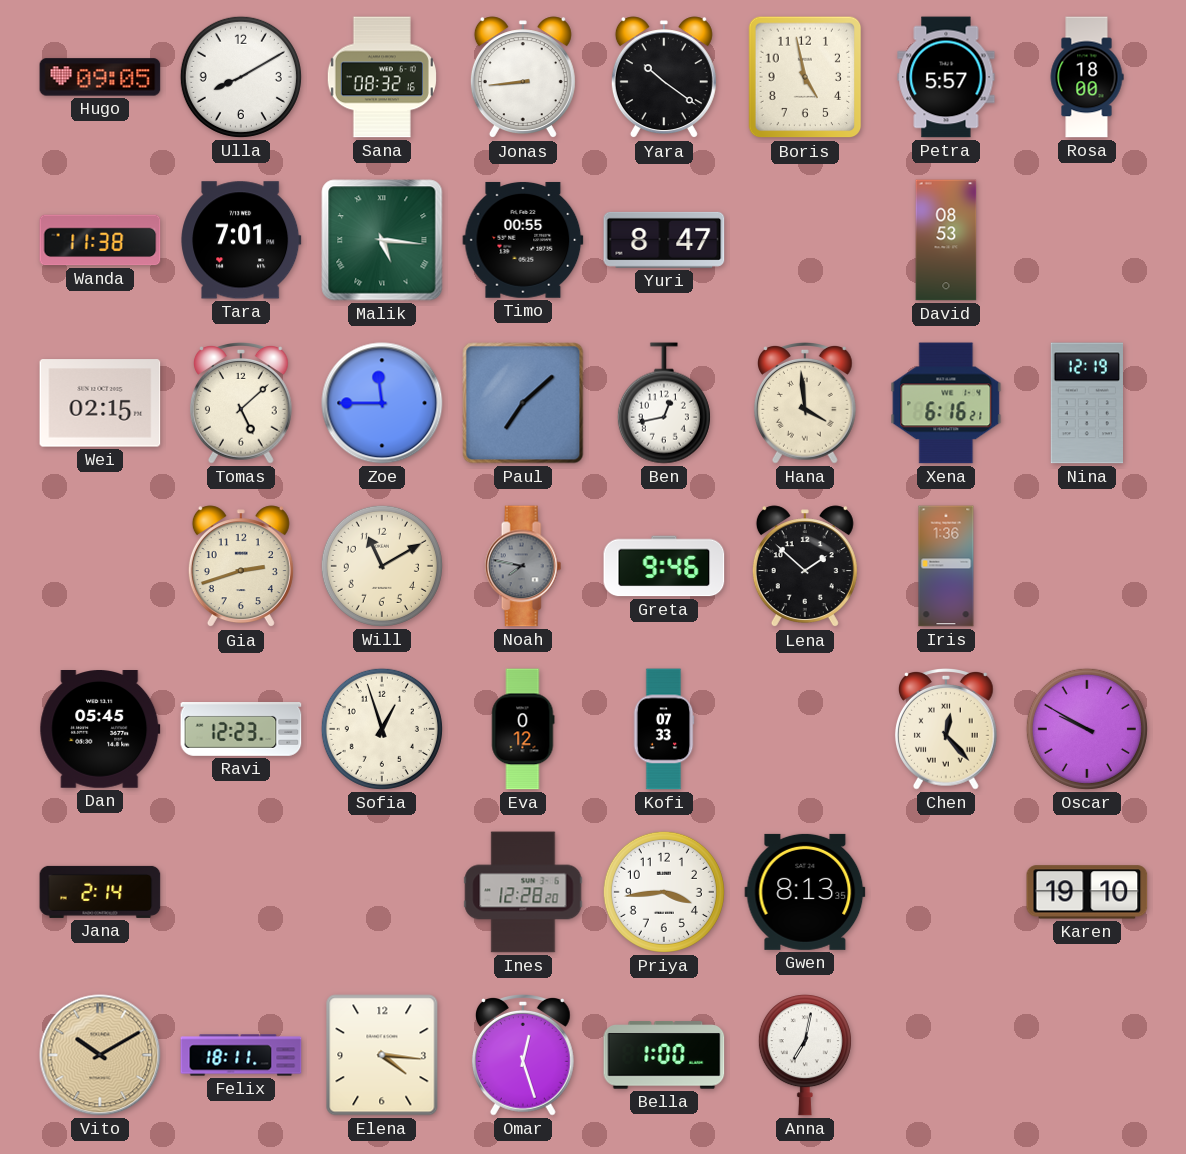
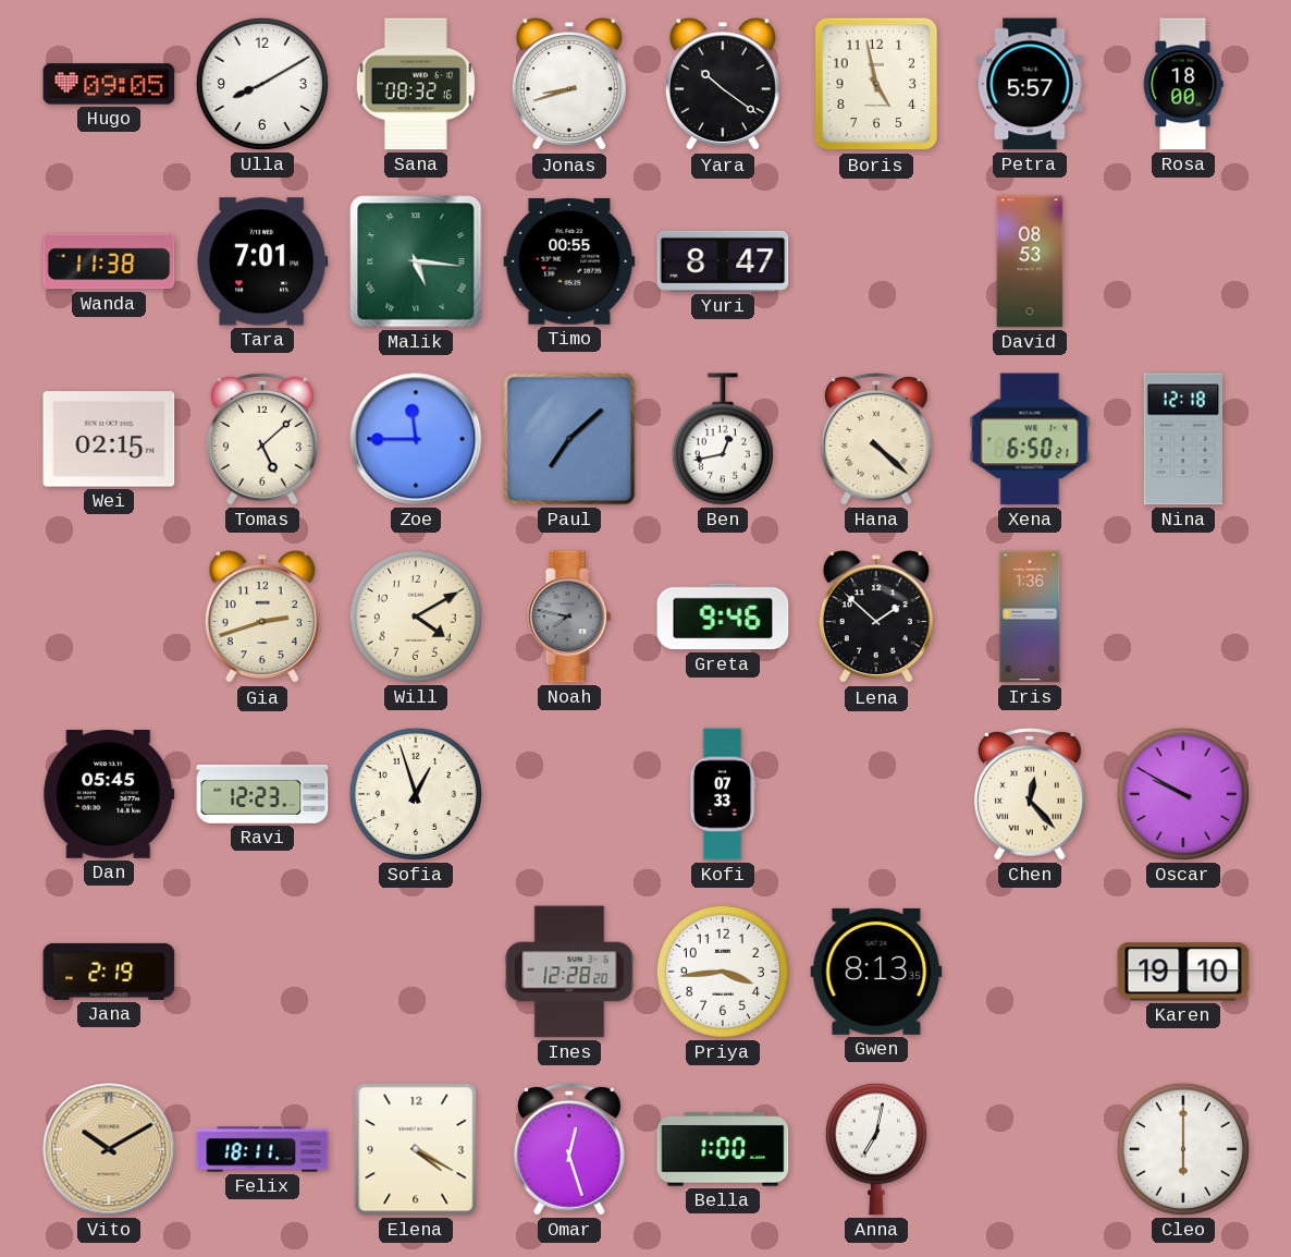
Jonas: 8:44 -> 8:42 (569, 85)
Hana: 3:59 -> 4:22 (876, 440)
Xena: 6:16 -> 6:50 (1030, 439)
Nina: 12:19 -> 12:18 (1182, 439)
Will: 11:10 -> 4:10 (416, 617)
Eva: 0:12 -> none (523, 729)
Jana: 2:14 -> 2:19 (109, 972)
Elena: 4:16 -> 4:20 (416, 1149)
Cleo: none -> 6:00 (1183, 1149)
